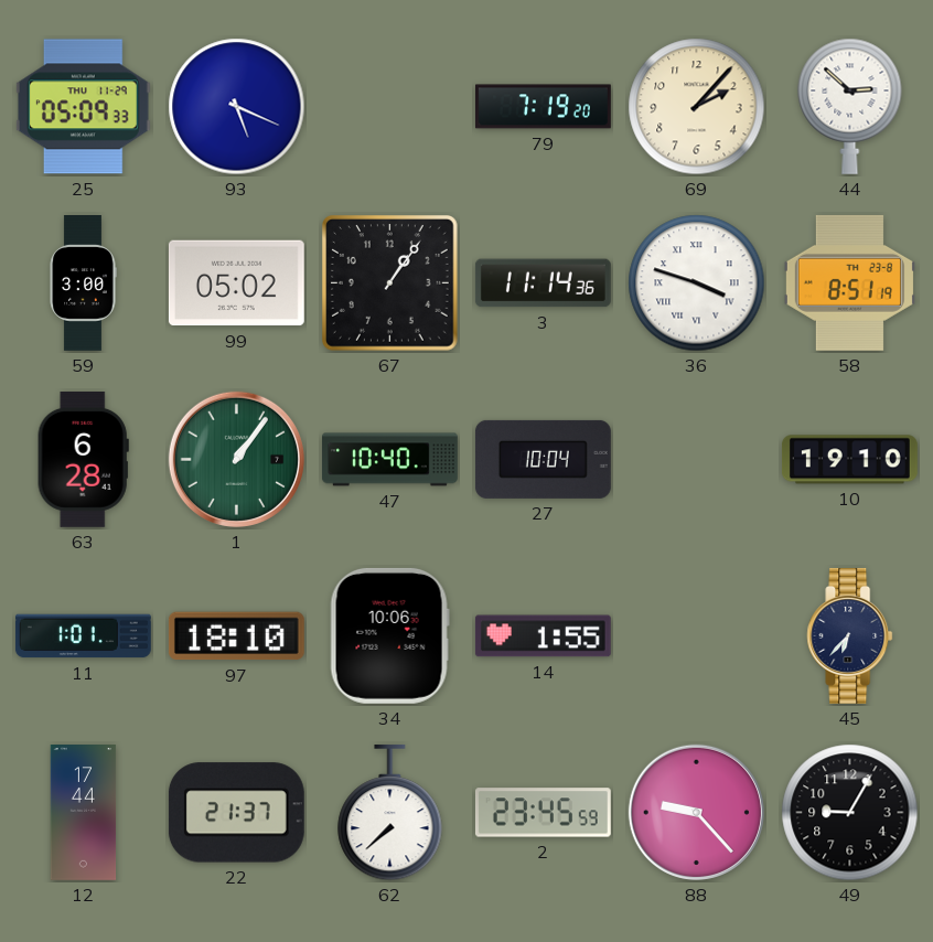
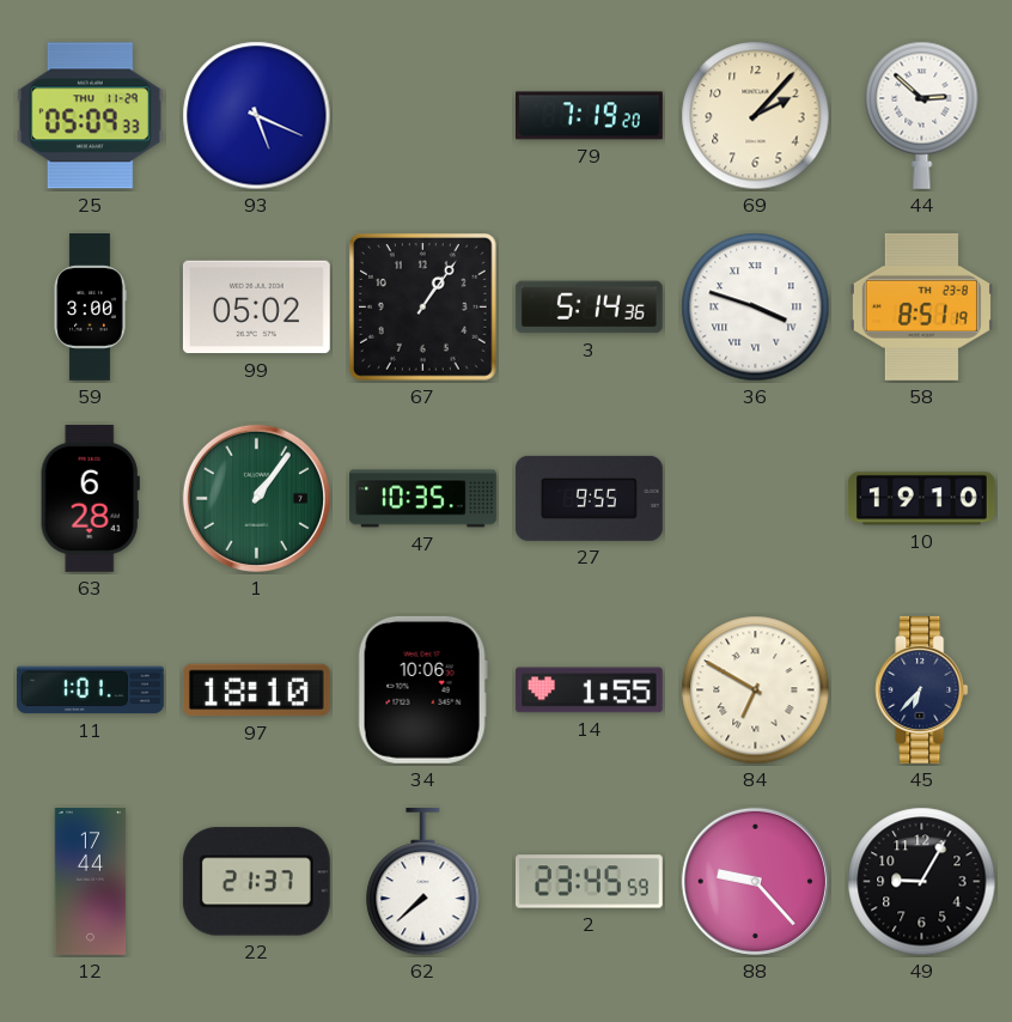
3: 11:14 -> 5:14 (589, 308)
47: 10:40 -> 10:35 (423, 499)
27: 10:04 -> 9:55 (589, 498)
84: none -> 6:50 (756, 691)
